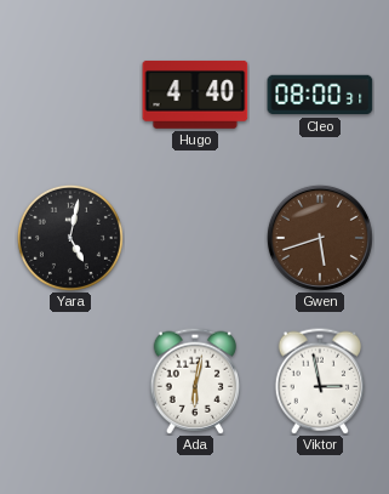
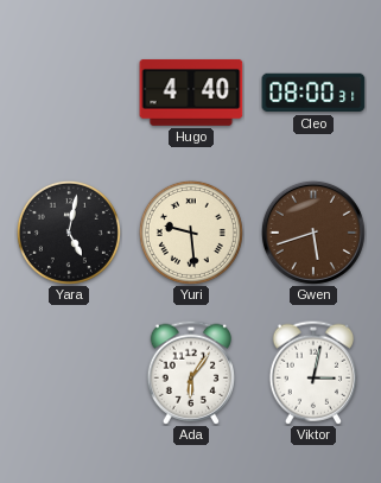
Yuri: none -> 9:29 (191, 233)
Ada: 6:02 -> 6:06 (190, 373)
Viktor: 2:58 -> 3:02 (312, 373)
